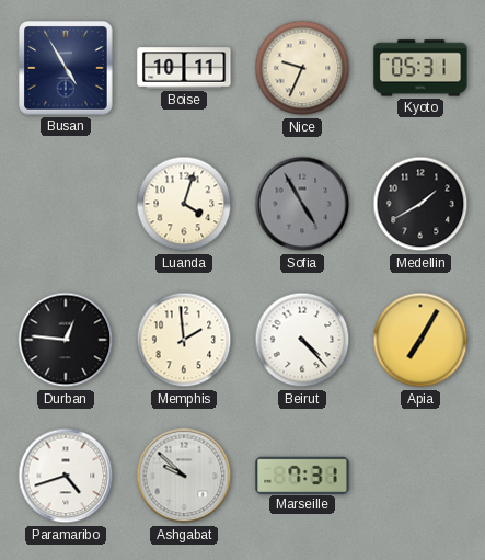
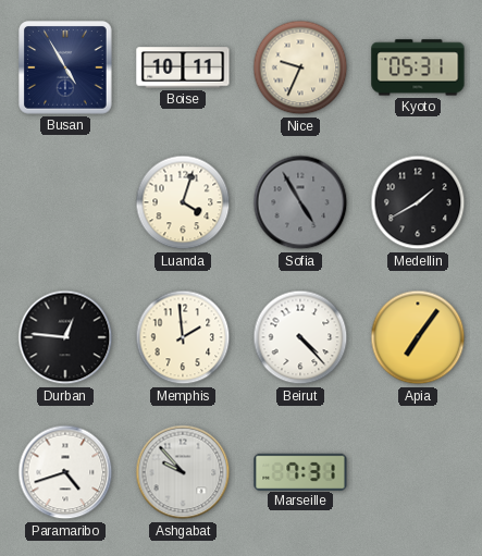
Apia: 7:05 -> 7:06 (418, 337)
Ashgabat: 9:52 -> 9:53 (183, 472)
